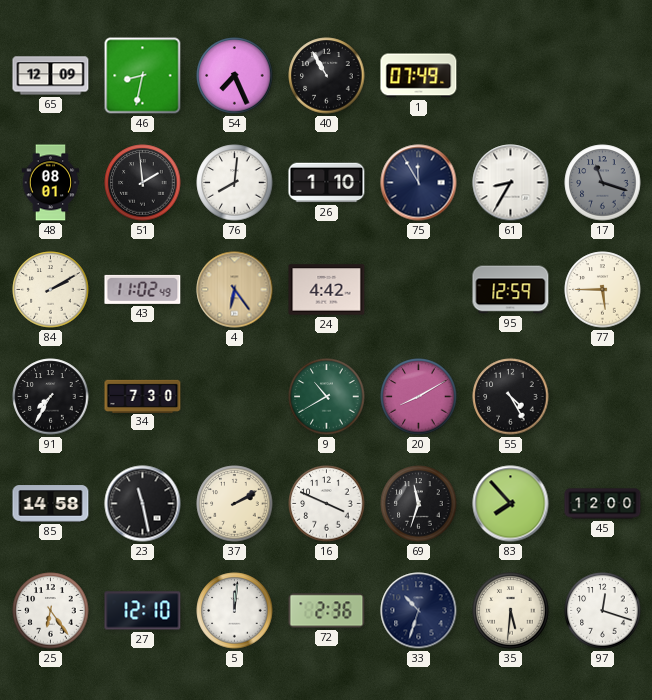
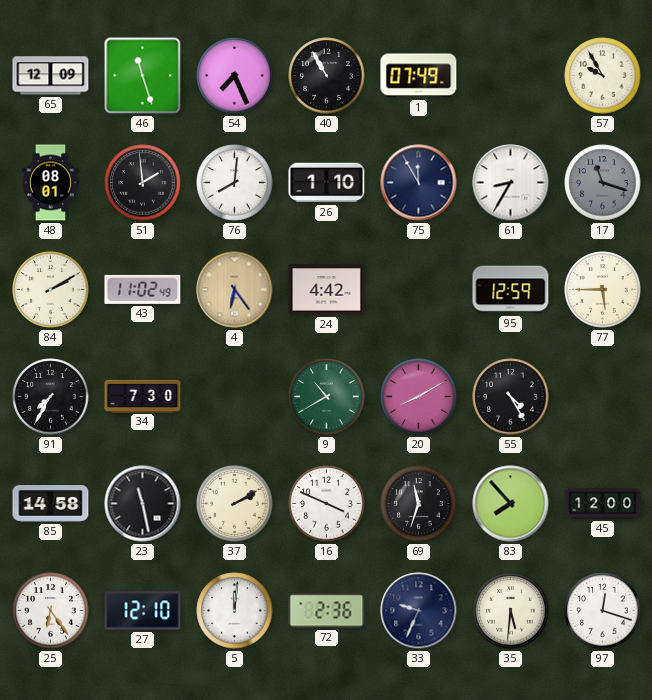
46: 8:32 -> 11:27 (143, 76)
57: none -> 9:55 (603, 76)
33: 10:33 -> 9:34 (419, 611)
